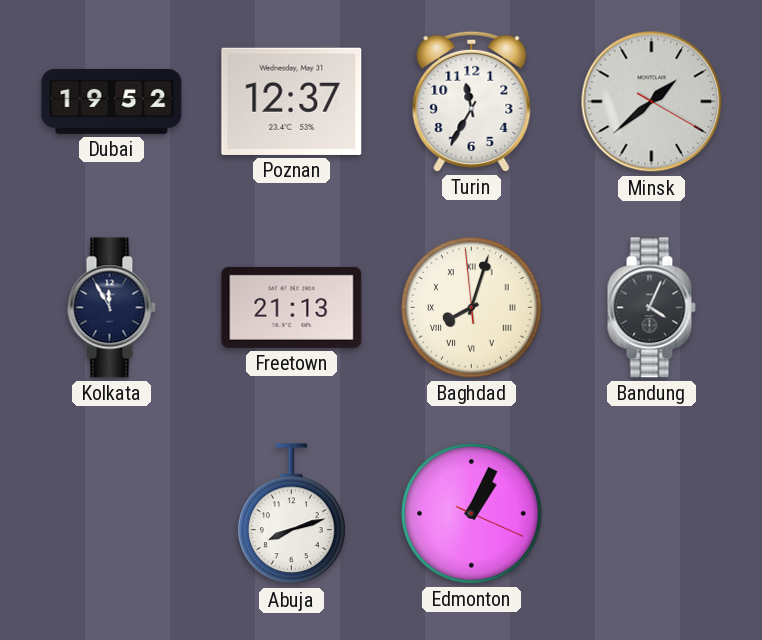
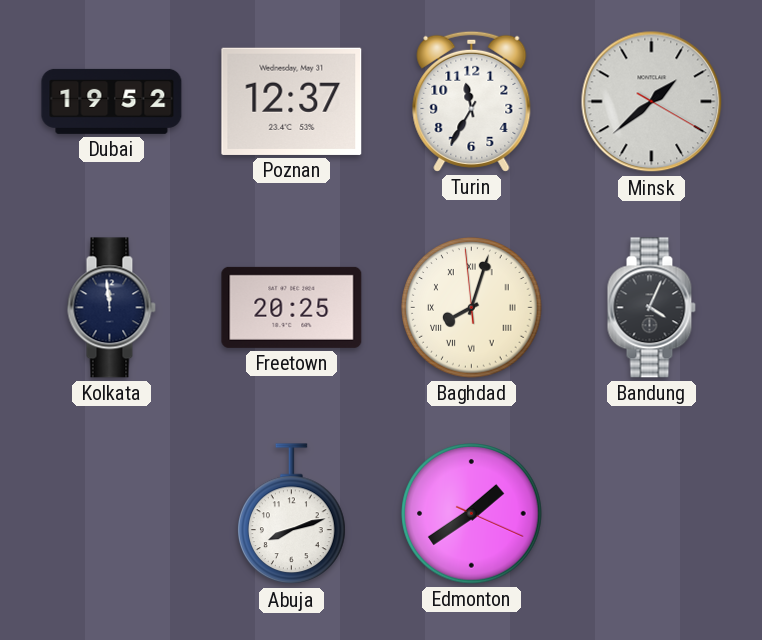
Kolkata: 11:55 -> 11:59 (111, 308)
Freetown: 21:13 -> 20:25 (292, 307)
Edmonton: 1:04 -> 1:39 (472, 514)
